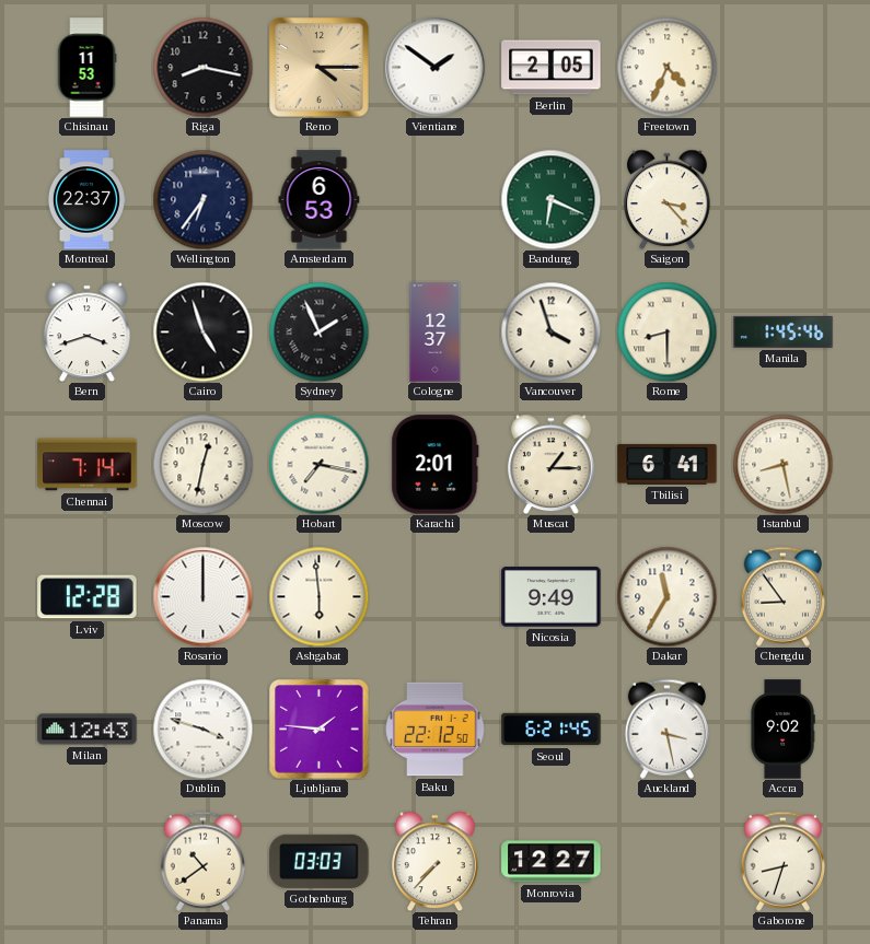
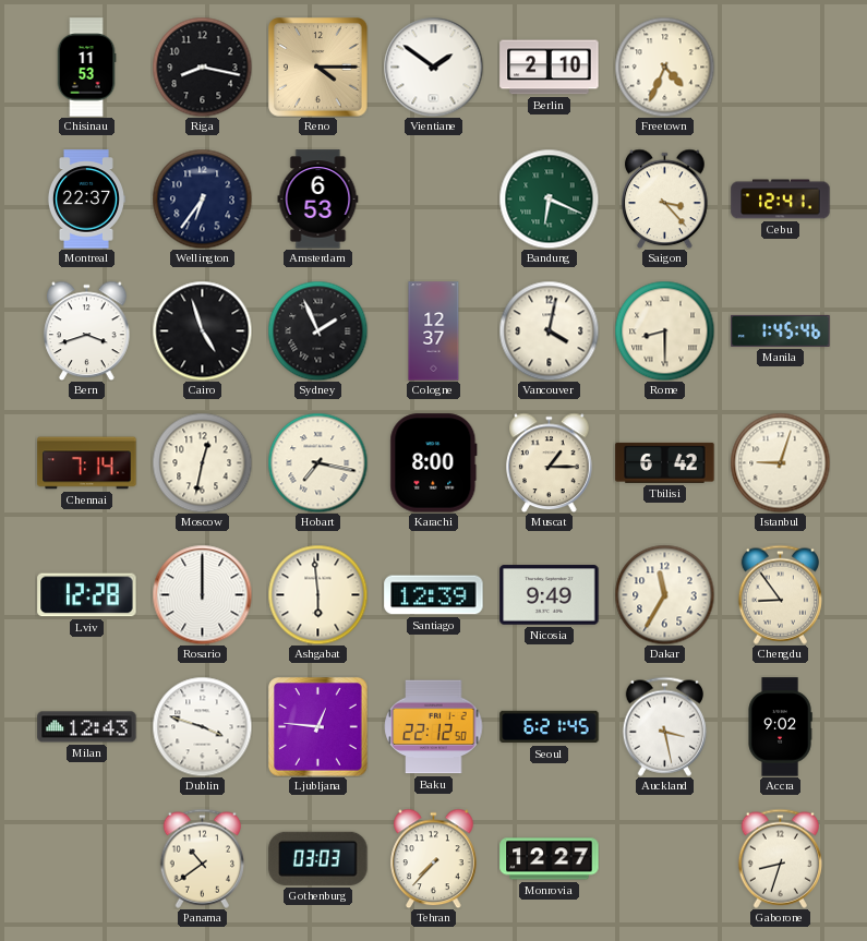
Berlin: 2:05 -> 2:10 (550, 68)
Cebu: none -> 12:41 (781, 200)
Vancouver: 3:57 -> 4:02 (549, 330)
Karachi: 2:01 -> 8:00 (434, 463)
Tbilisi: 6:41 -> 6:42 (665, 462)
Istanbul: 8:28 -> 9:03 (780, 462)
Santiago: none -> 12:39 (434, 595)
Ljubljana: 1:46 -> 12:46 (318, 727)
